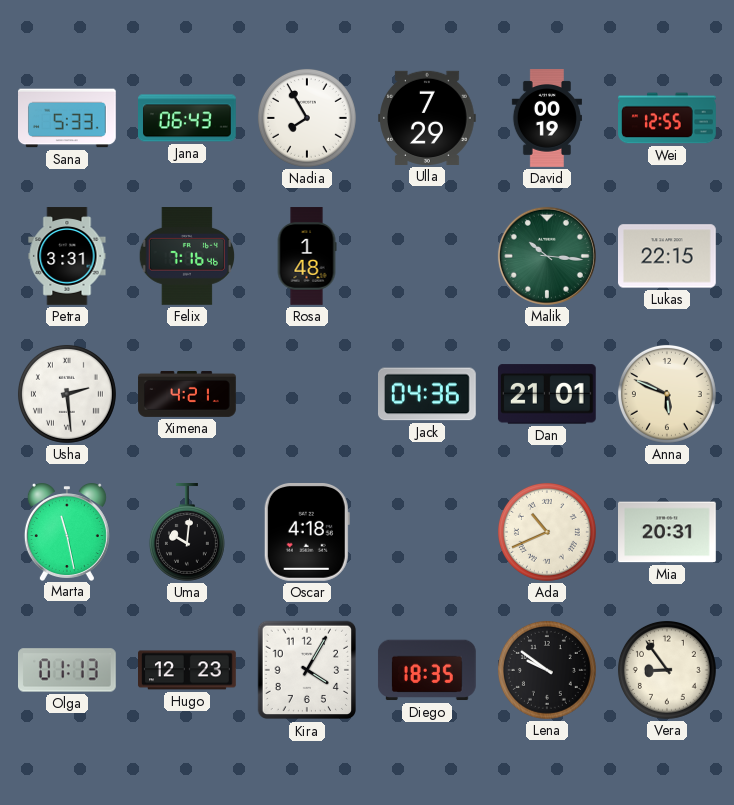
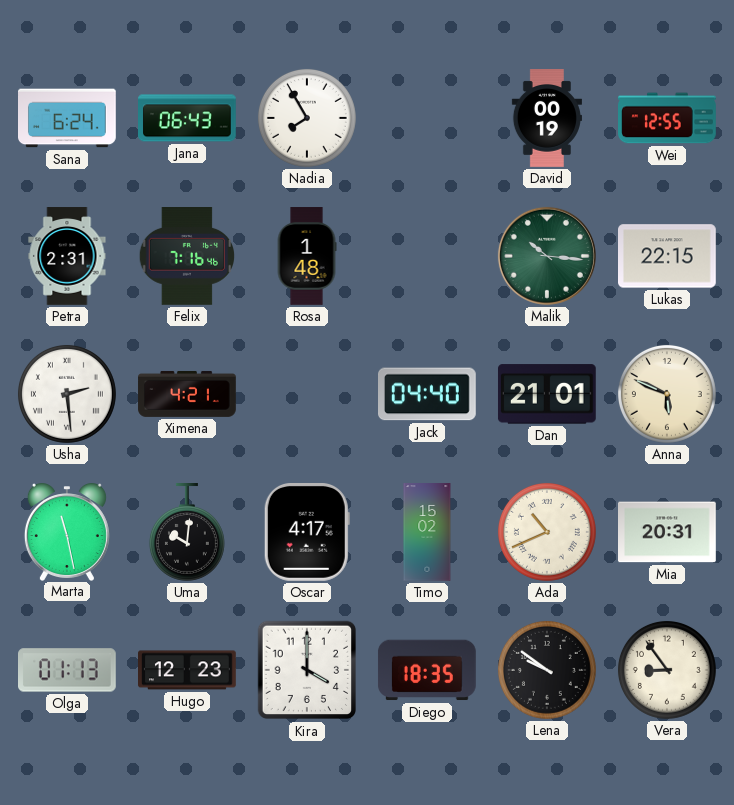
Sana: 5:33 -> 6:24 (68, 118)
Ulla: 7:29 -> none (428, 118)
Petra: 3:31 -> 2:31 (67, 256)
Jack: 04:36 -> 04:40 (428, 394)
Oscar: 4:18 -> 4:17 (307, 533)
Timo: none -> 15:02 (427, 532)
Kira: 4:05 -> 4:00 (307, 670)
